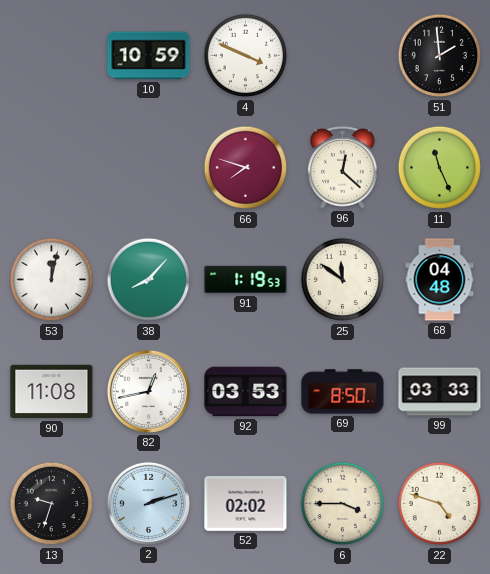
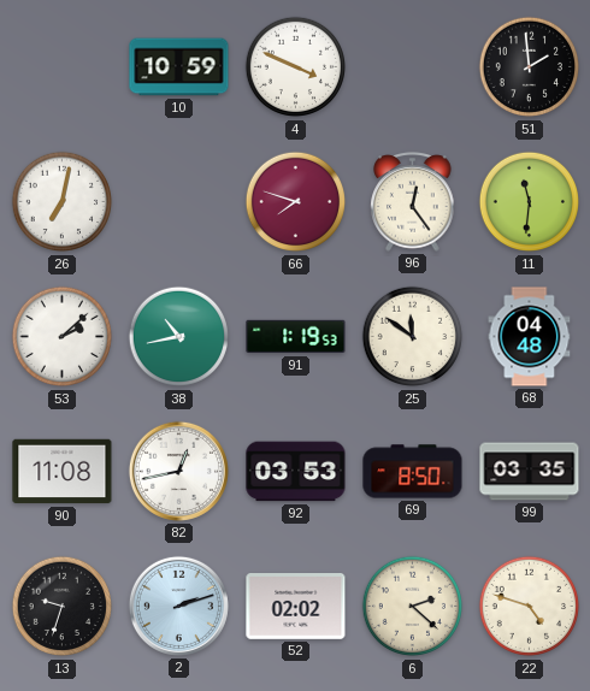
26: none -> 7:02 (63, 202)
96: 12:22 -> 12:24 (413, 202)
11: 11:26 -> 11:31 (530, 202)
53: 12:02 -> 2:08 (63, 337)
38: 8:07 -> 10:43 (179, 337)
99: 03:33 -> 03:35 (530, 472)
6: 3:45 -> 2:22 (413, 607)
